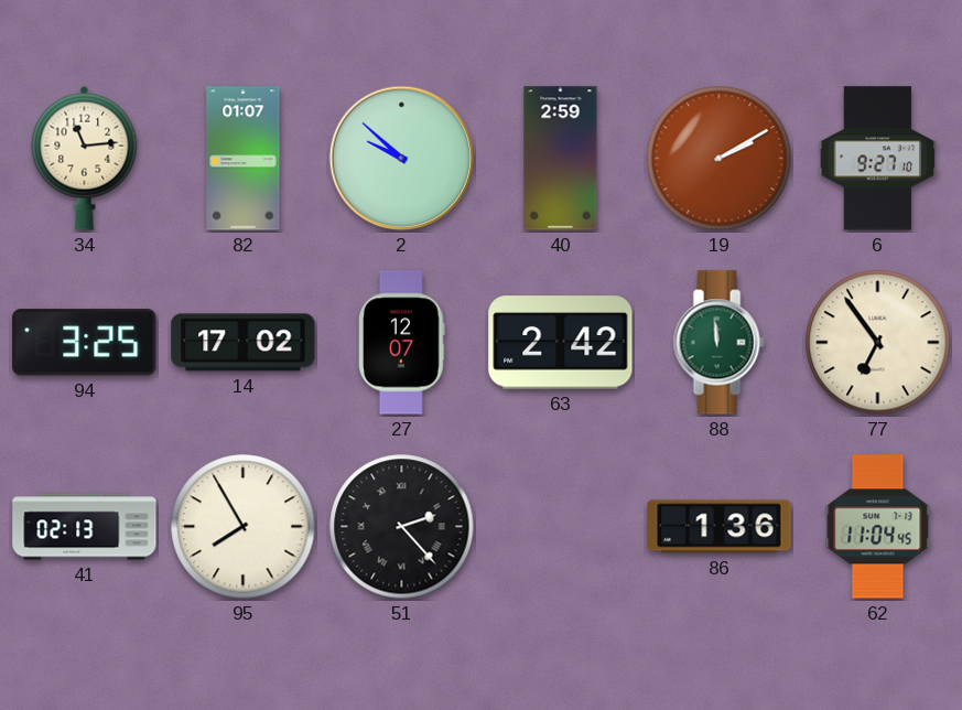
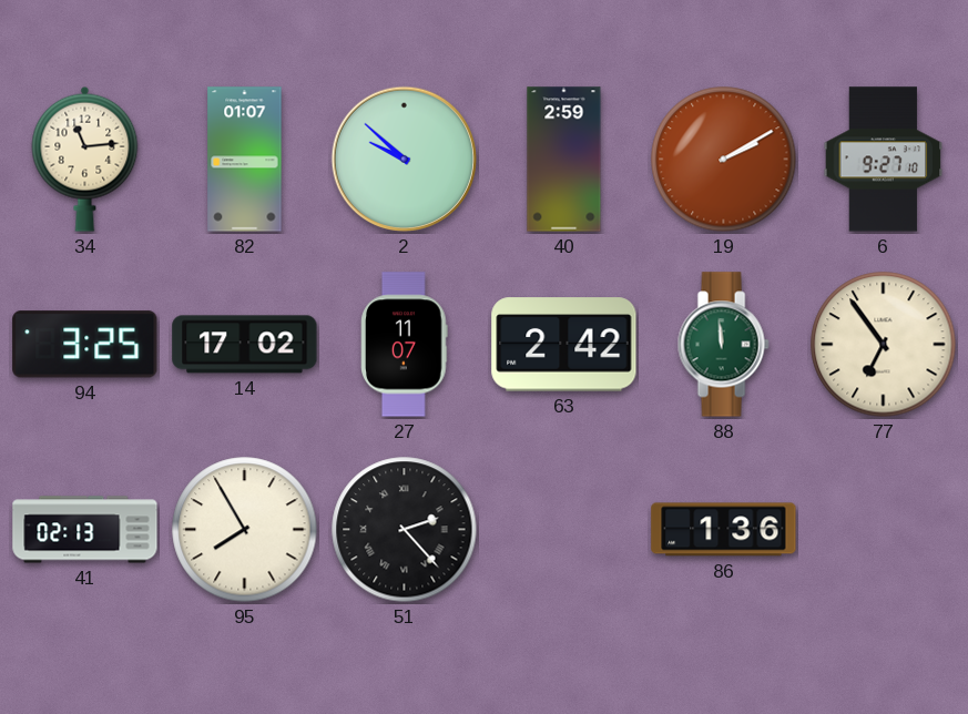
27: 12:07 -> 11:07 (405, 345)
62: 11:04 -> none (878, 527)
